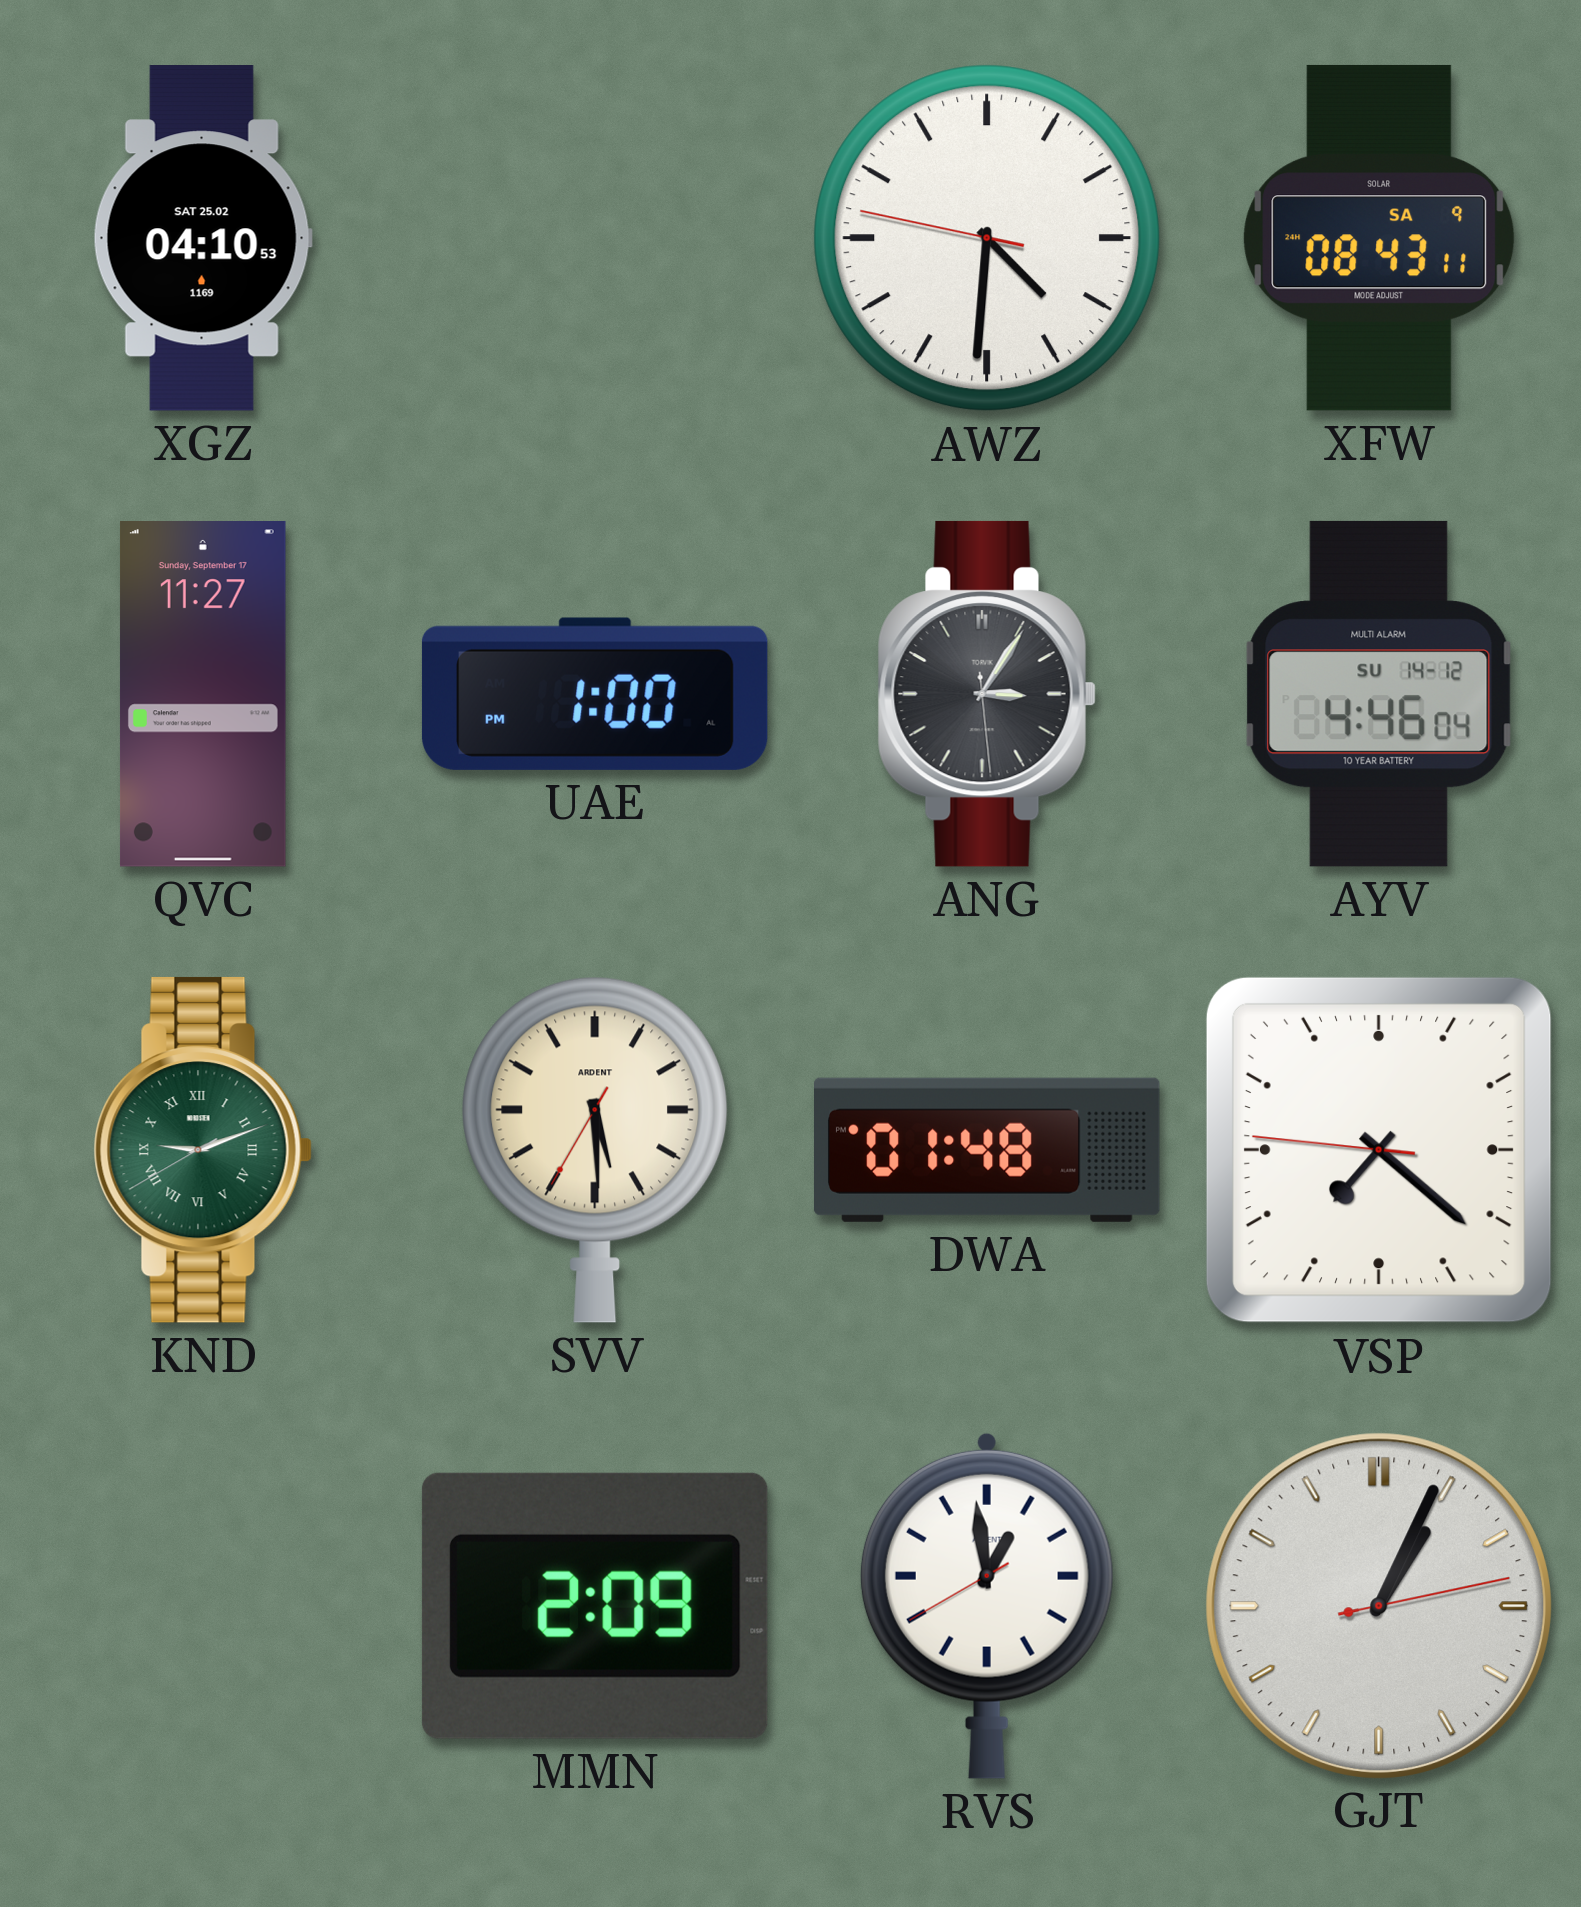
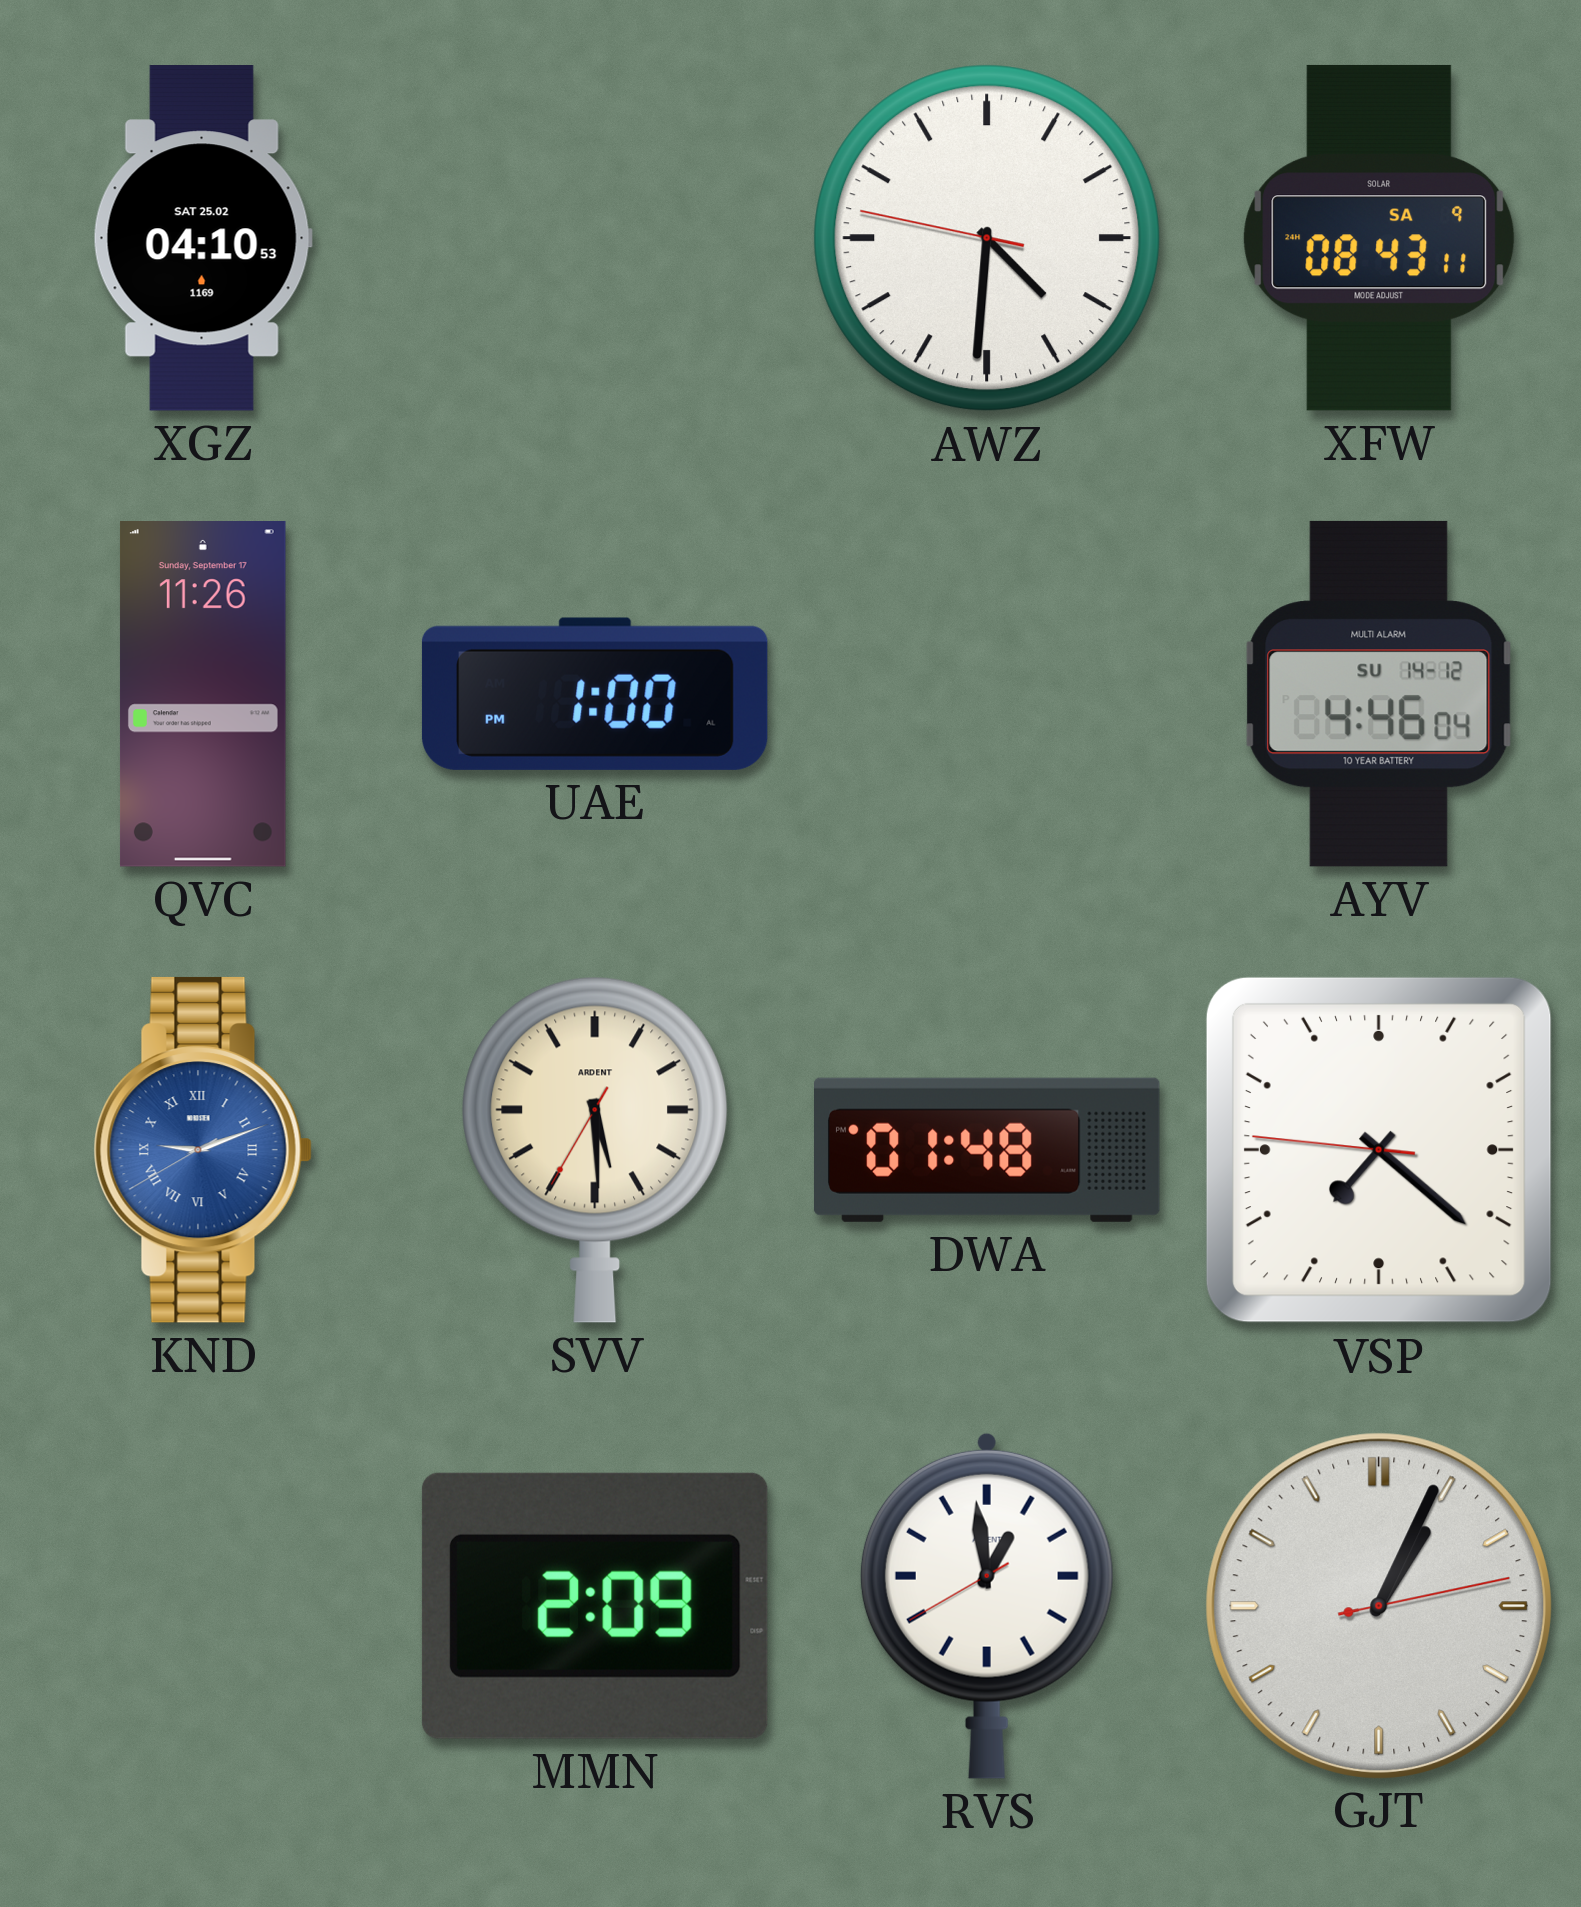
QVC: 11:27 -> 11:26 (203, 695)
ANG: 3:05 -> none (987, 694)
KND dial: green -> blue (203, 1150)
